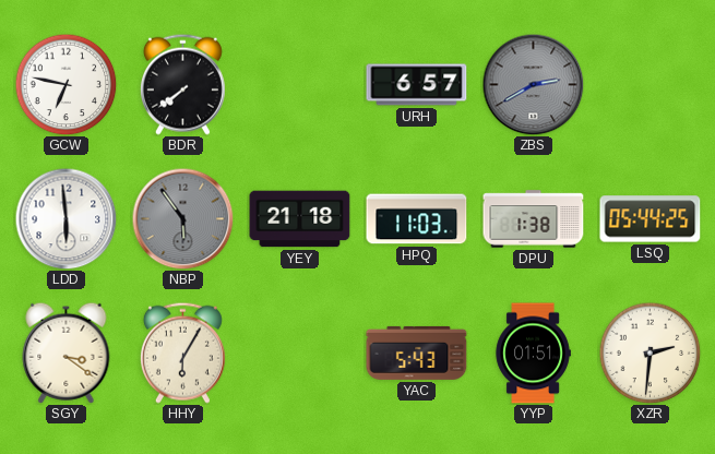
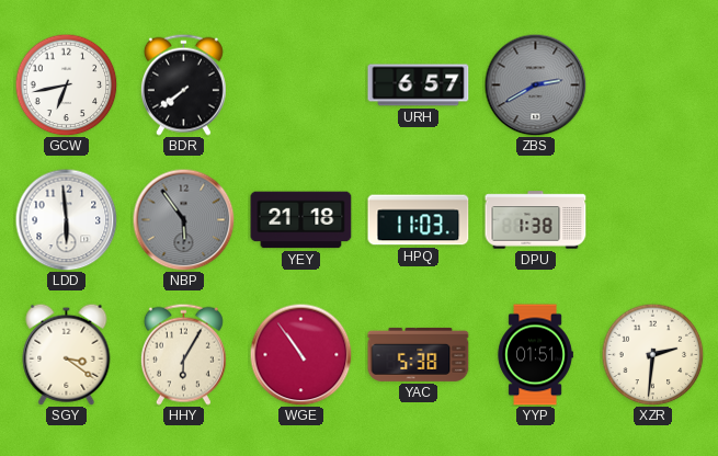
GCW: 6:47 -> 6:43 (66, 84)
LSQ: 05:44 -> none (651, 219)
WGE: none -> 10:54 (300, 354)
YAC: 5:43 -> 5:38 (419, 354)
